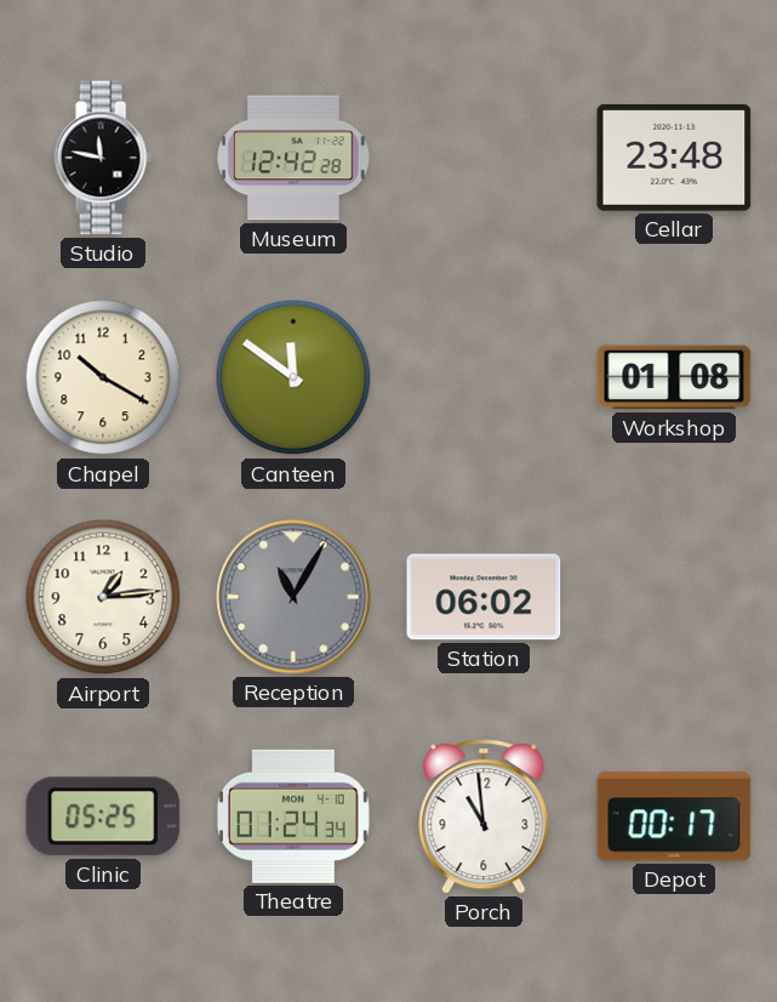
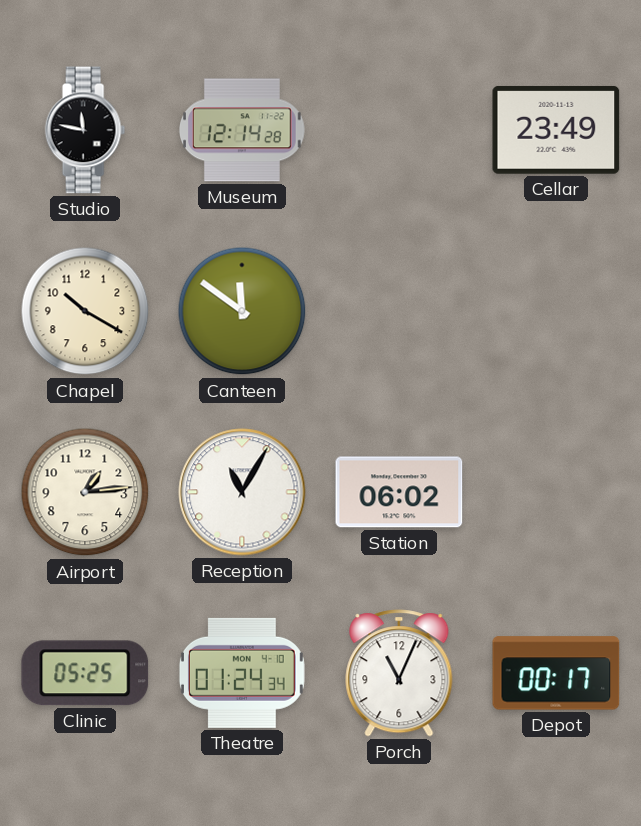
Museum: 12:42 -> 12:14 (243, 130)
Cellar: 23:48 -> 23:49 (556, 130)
Workshop: 01:08 -> none (674, 377)
Reception dial: grey -> white (242, 492)
Porch: 10:59 -> 11:04 (399, 673)
